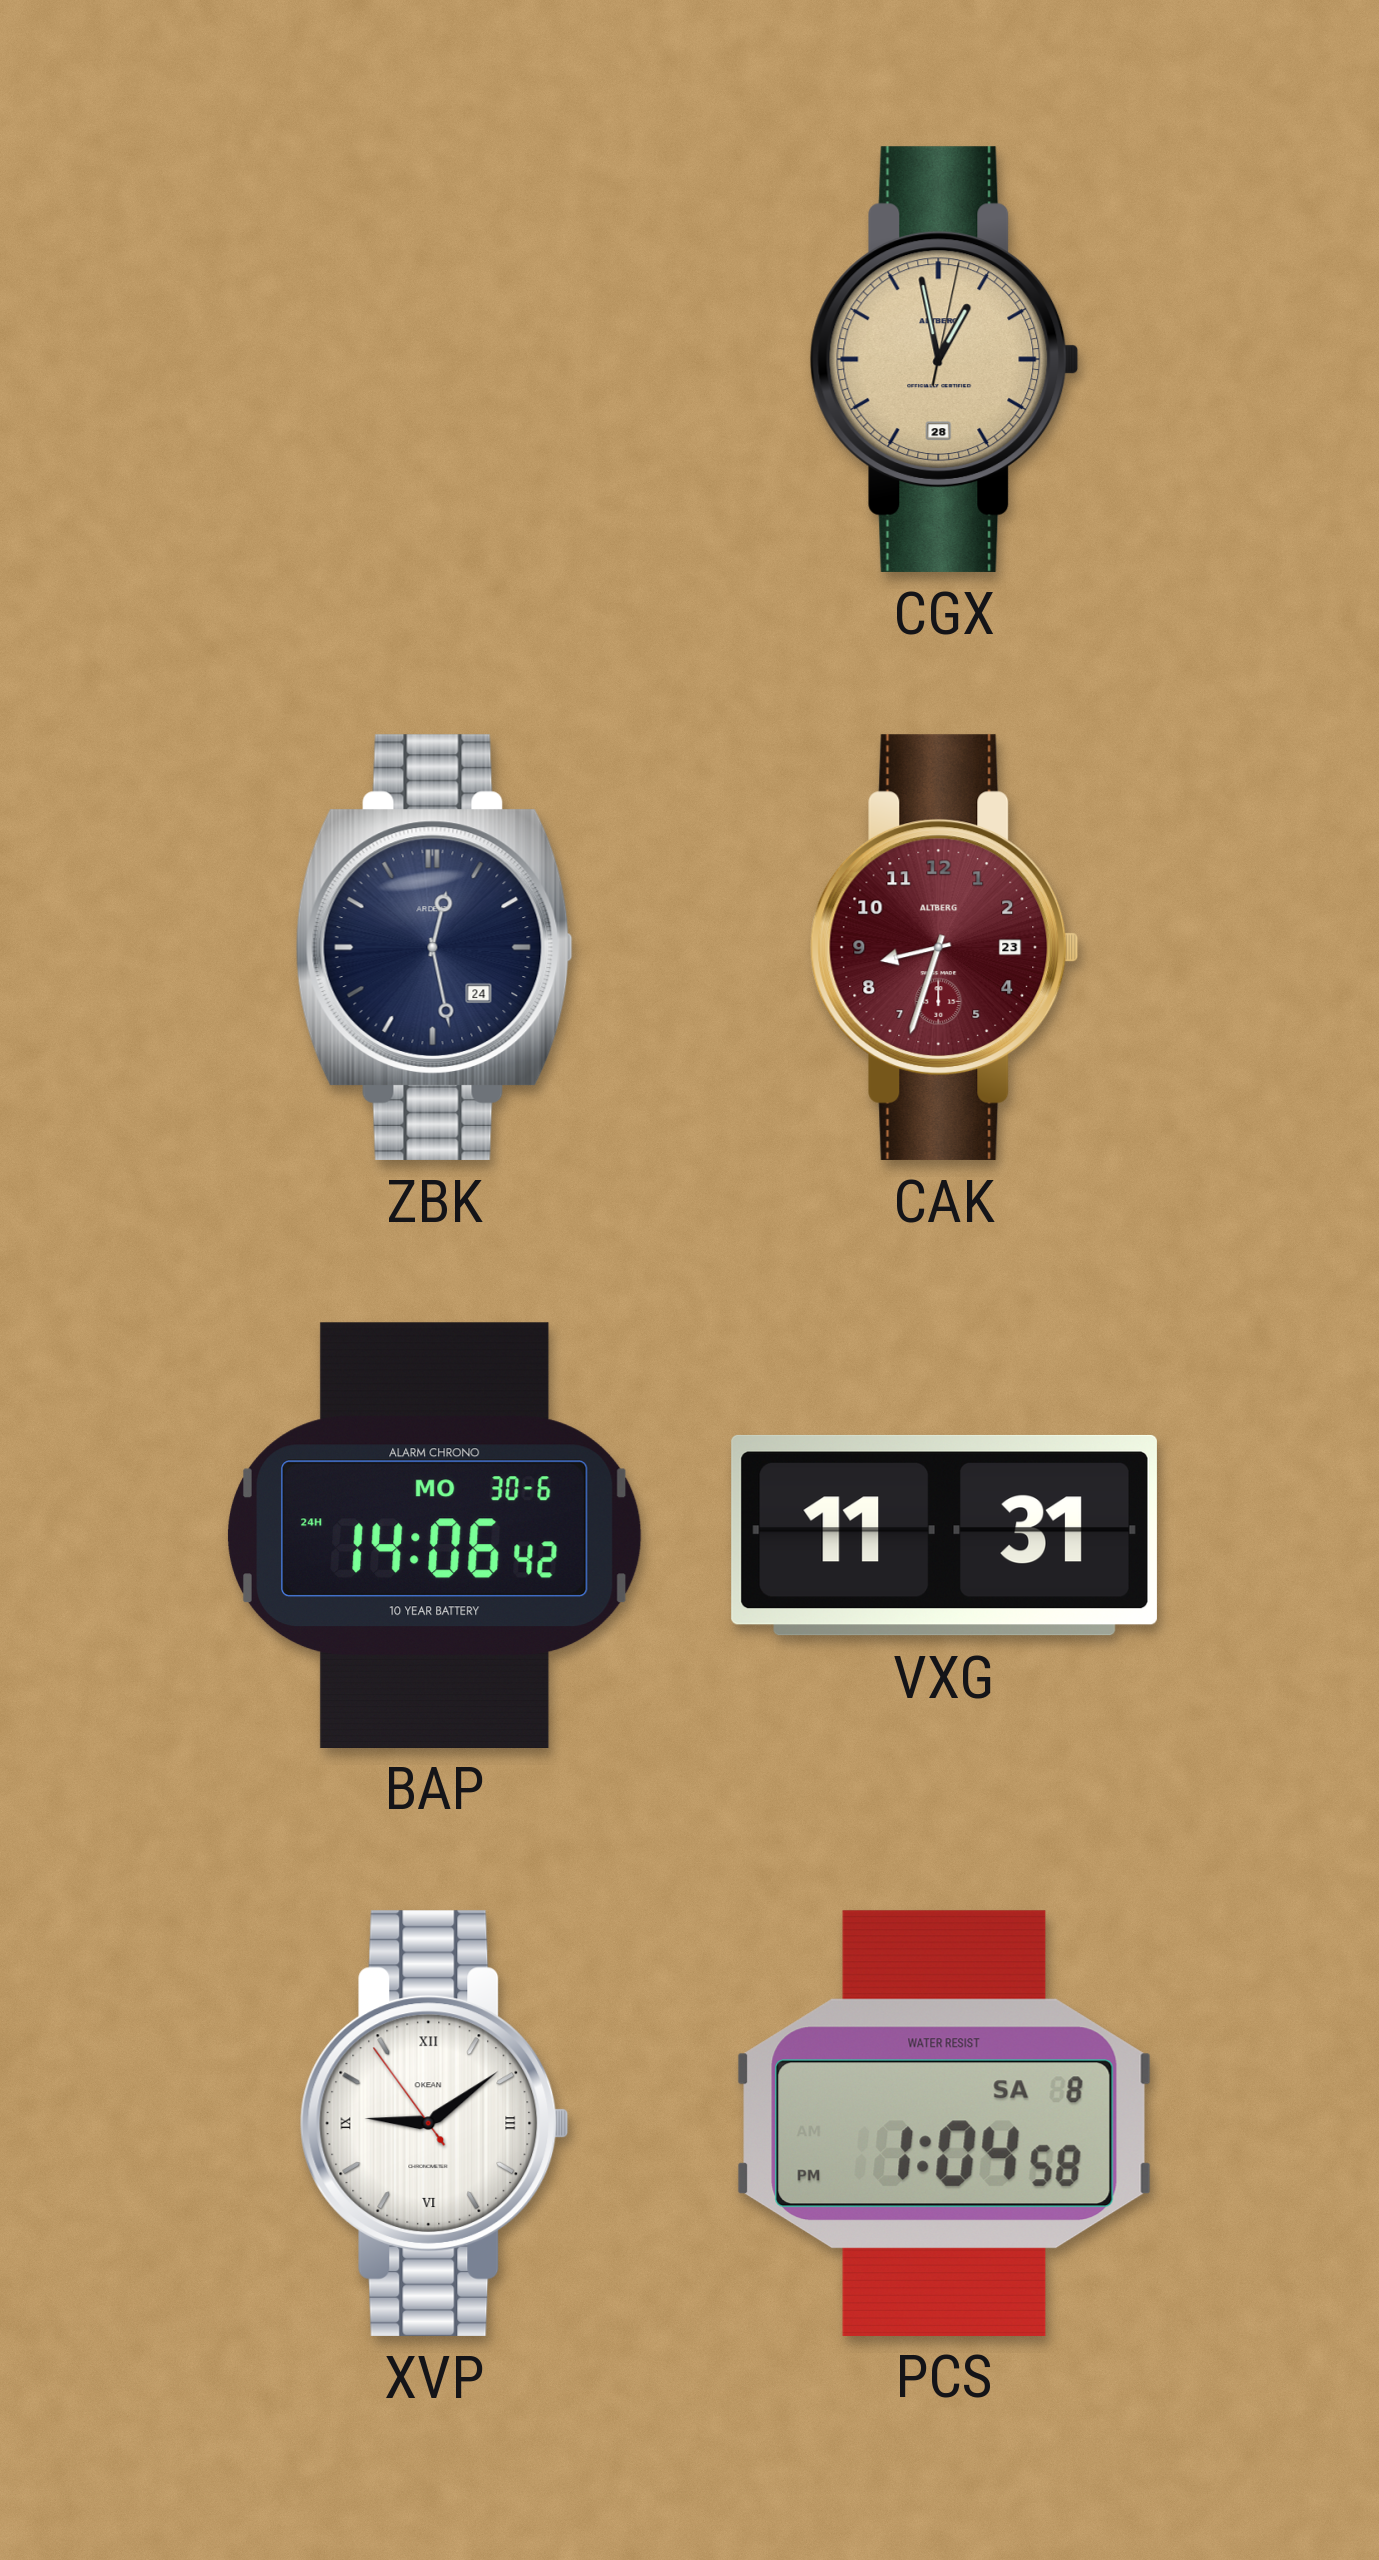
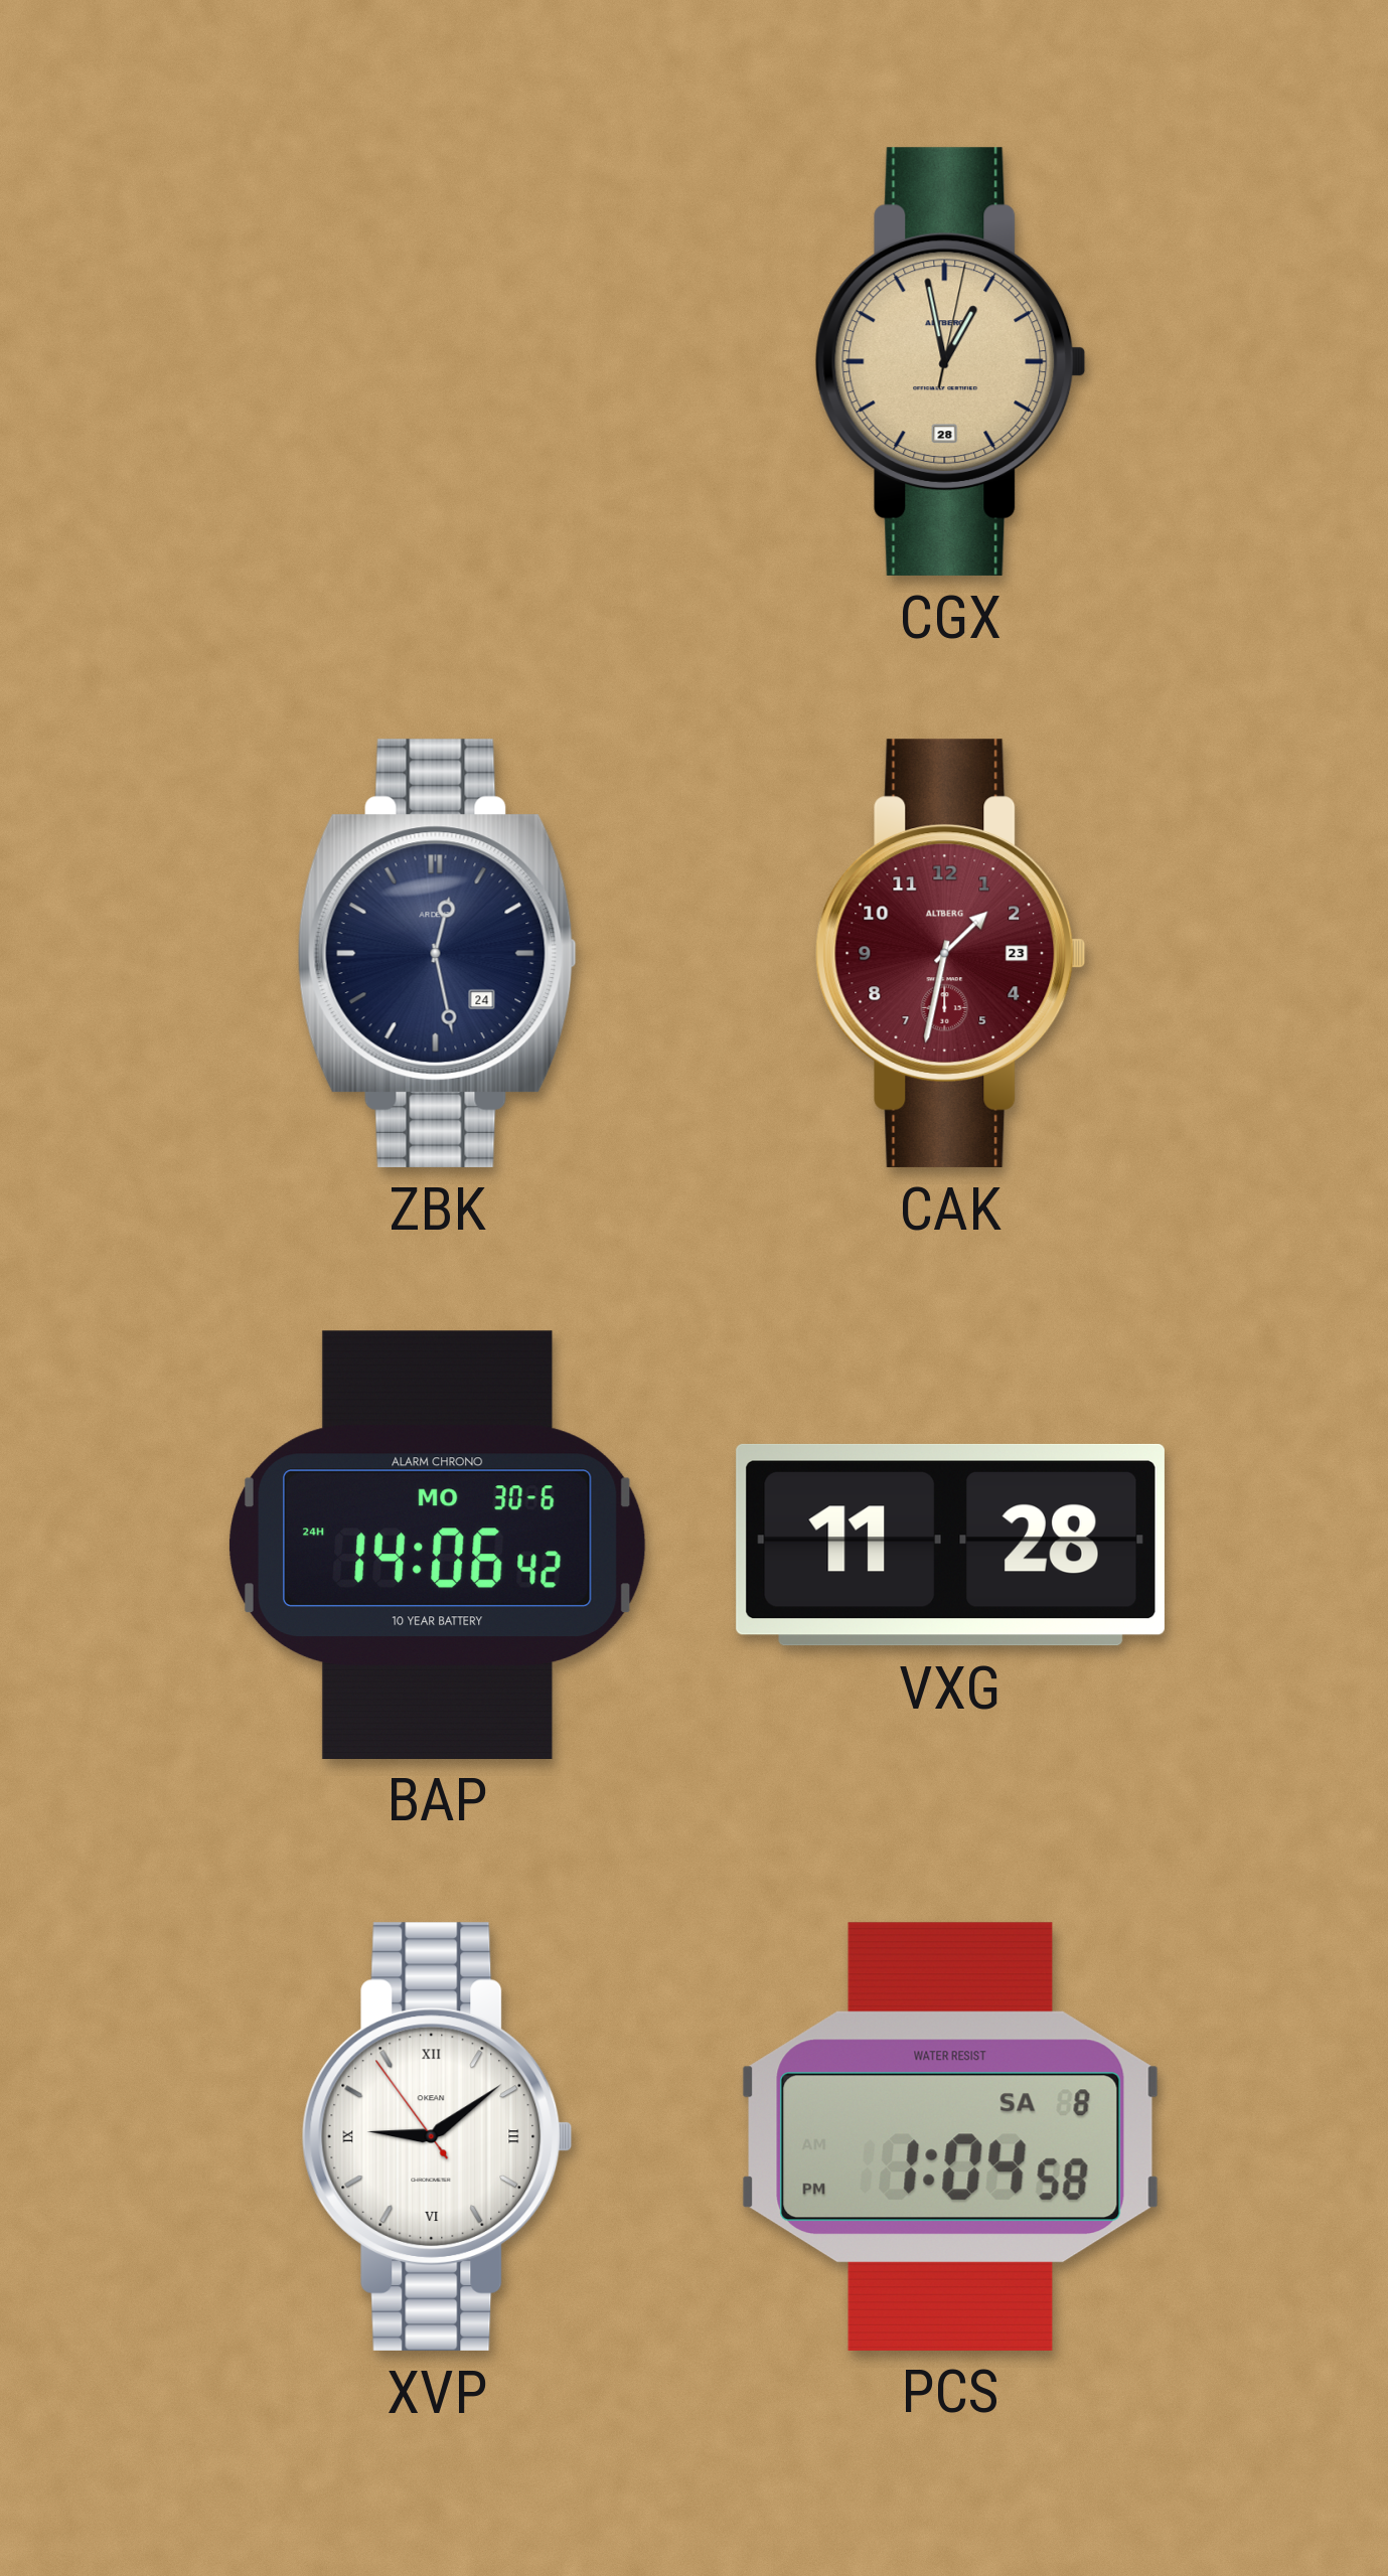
CAK: 8:33 -> 1:32 (950, 953)
VXG: 11:31 -> 11:28 (950, 1545)
